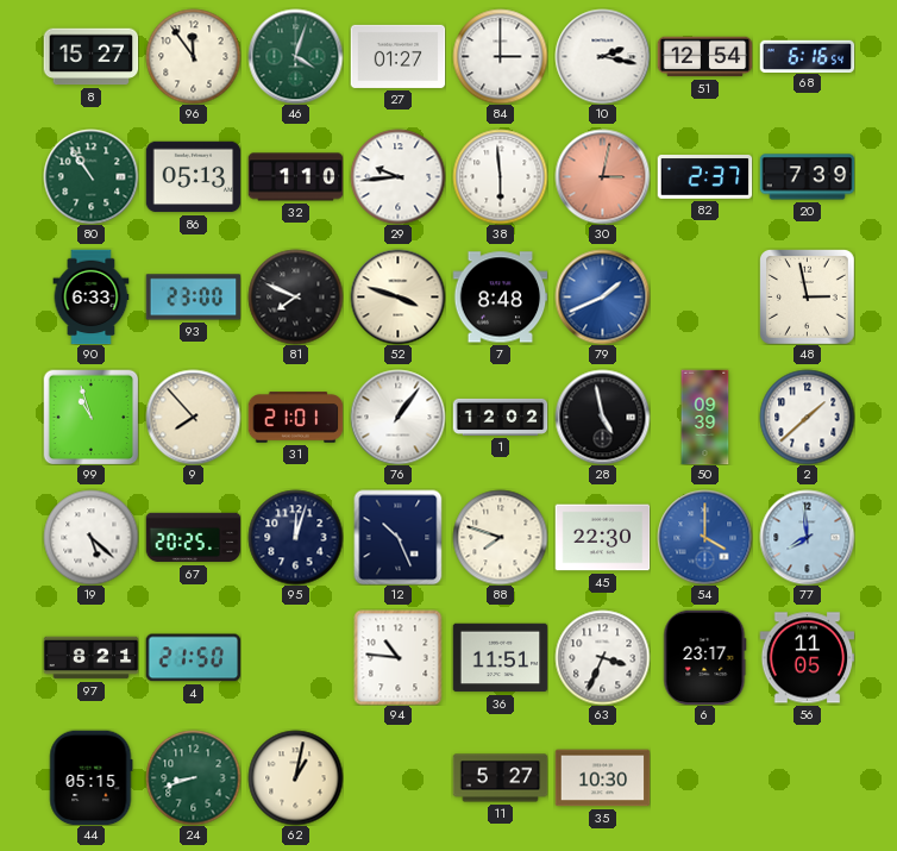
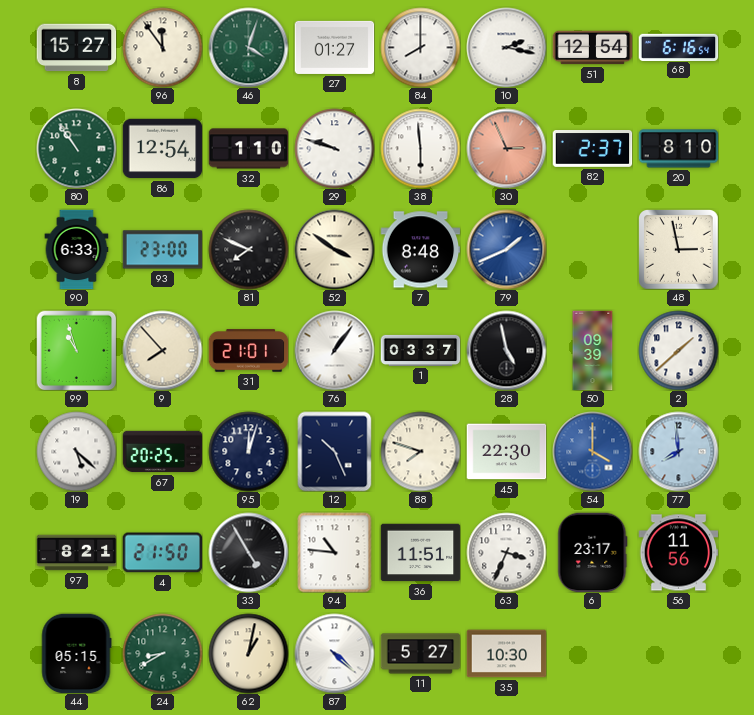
84: 3:00 -> 8:00 (420, 47)
86: 05:13 -> 12:54 (162, 149)
29: 9:44 -> 9:48 (334, 148)
30: 3:02 -> 2:56 (506, 148)
20: 7:39 -> 8:10 (678, 149)
52: 3:48 -> 3:51 (334, 249)
1: 12:02 -> 03:37 (420, 350)
33: none -> 4:55 (248, 552)
56: 11:05 -> 11:56 (678, 553)
24: 8:42 -> 8:40 (162, 653)
87: none -> 4:22 (334, 653)
